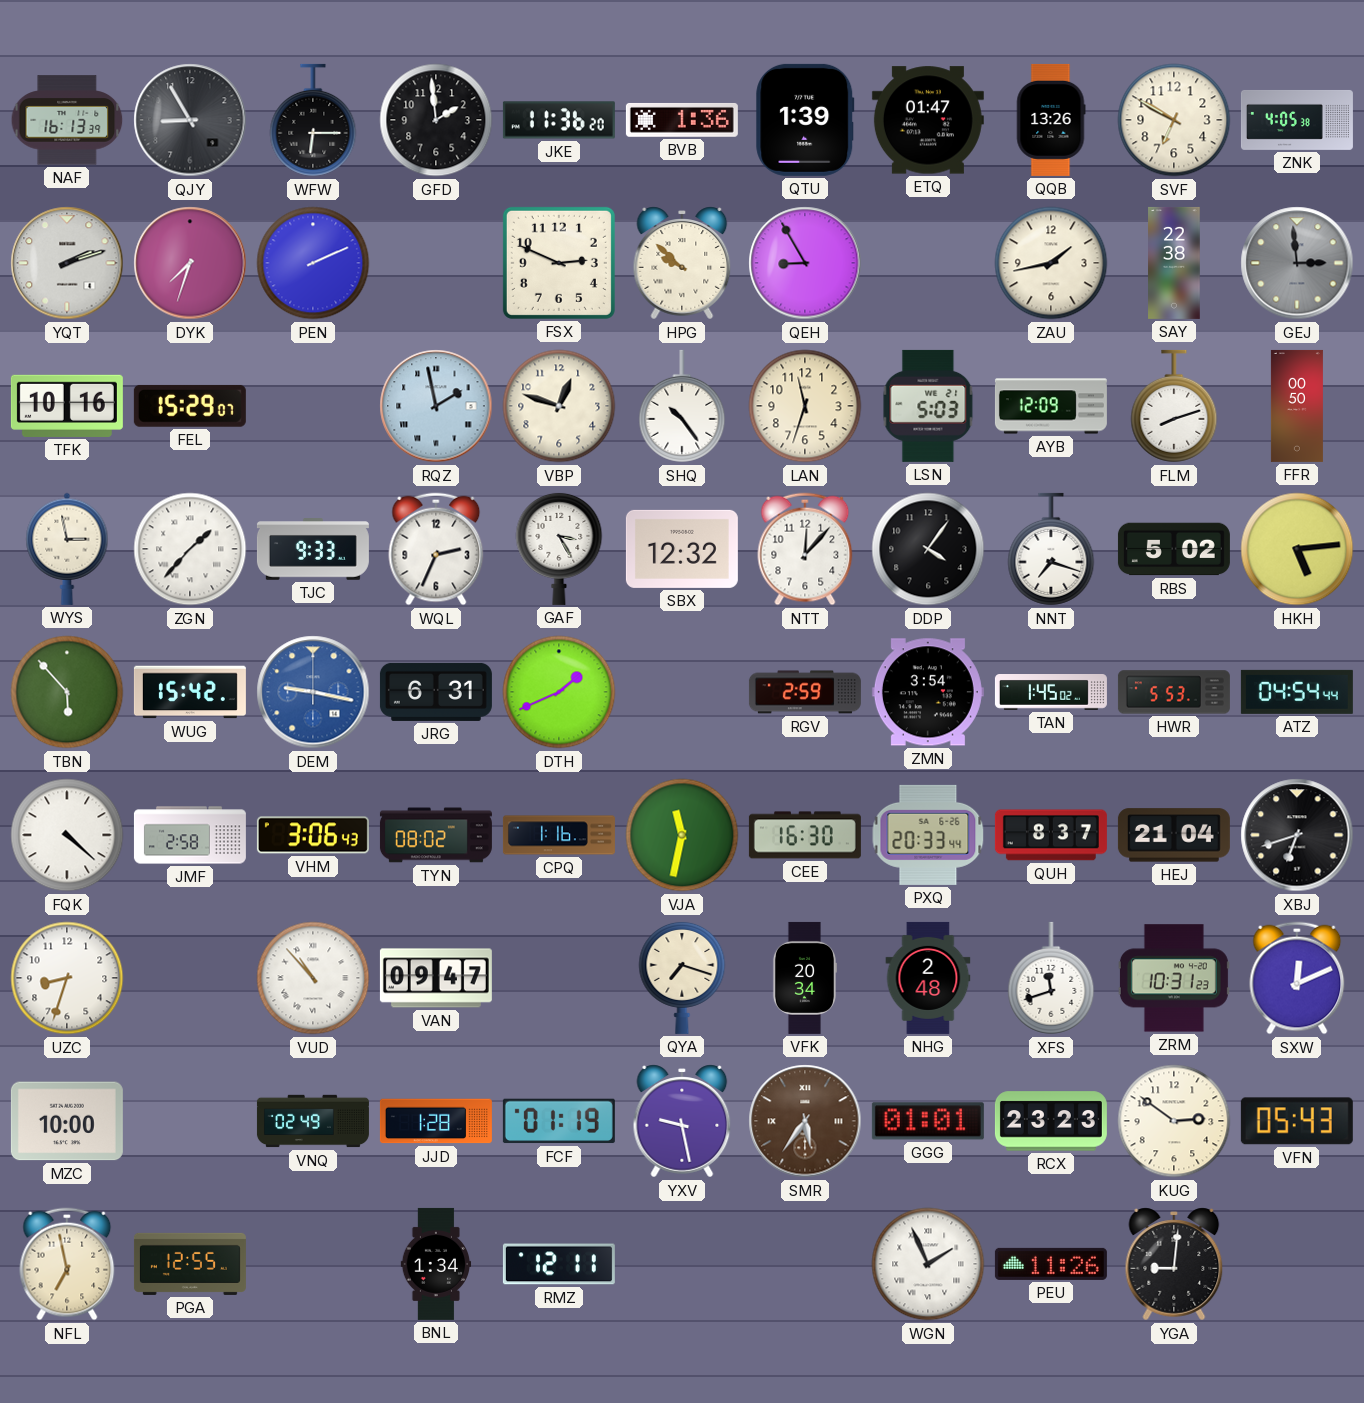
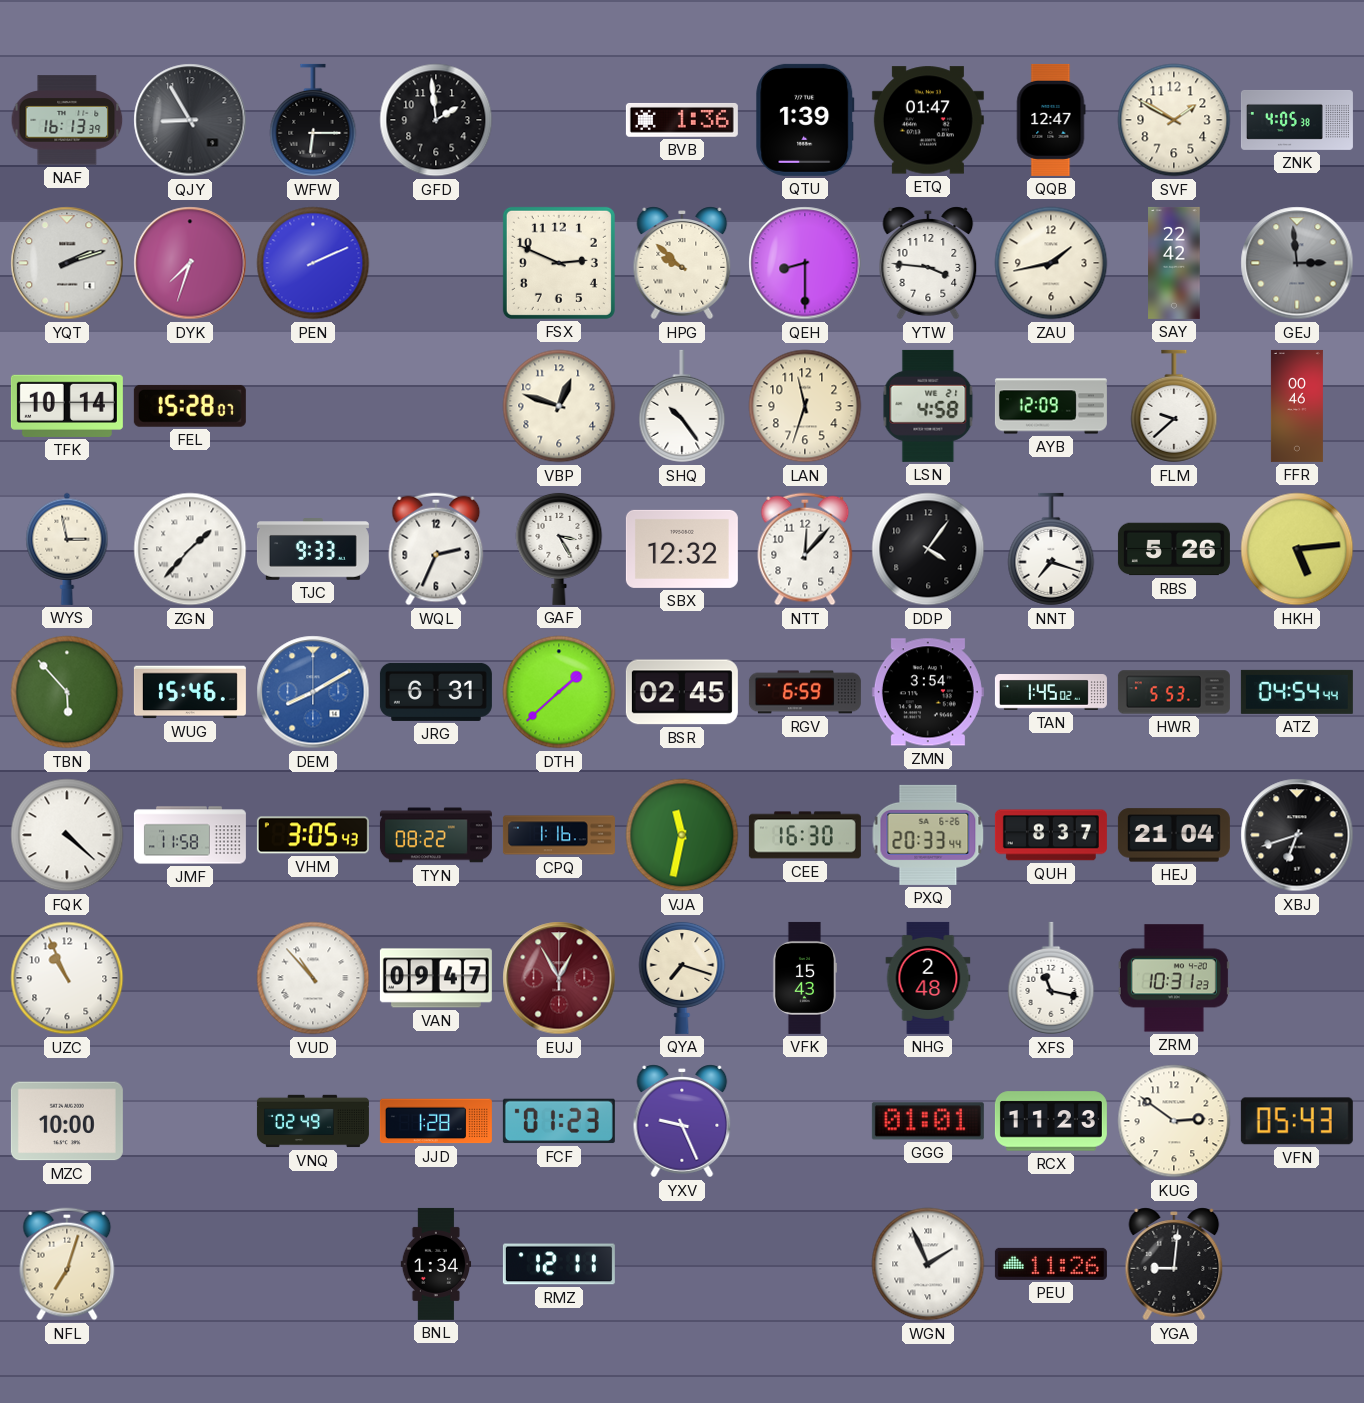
JKE: 11:36 -> none (559, 120)
QQB: 13:26 -> 12:47 (1051, 120)
SVF: 6:50 -> 1:50 (1174, 120)
QEH: 8:55 -> 8:30 (805, 263)
YTW: none -> 3:46 (928, 263)
SAY: 22:38 -> 22:42 (1174, 263)
TFK: 10:16 -> 10:14 (67, 406)
FEL: 15:29 -> 15:28 (190, 406)
RQZ: 1:58 -> none (436, 406)
LSN: 5:03 -> 4:58 (928, 406)
FLM: 8:12 -> 9:38 (1174, 406)
FFR: 00:50 -> 00:46 (1297, 406)
RBS: 5:02 -> 5:26 (1174, 549)
WUG: 15:42 -> 15:46 (190, 692)
DEM: 9:17 -> 8:10 (313, 692)
DTH: 1:41 -> 1:38 (559, 692)
BSR: none -> 02:45 (682, 692)
RGV: 2:59 -> 6:59 (805, 692)
JMF: 2:58 -> 11:58 (190, 835)
VHM: 3:06 -> 3:05 (313, 835)
TYN: 08:02 -> 08:22 (436, 835)
UZC: 8:33 -> 10:56 (67, 978)
EUJ: none -> 12:55 (559, 978)
VFK: 20:34 -> 15:43 (804, 978)
XFS: 11:42 -> 11:17 (1051, 978)
SXW: 12:11 -> none (1297, 978)
FCF: 01:19 -> 01:23 (559, 1121)
YXV: 9:28 -> 9:26 (682, 1121)
SMR: 5:36 -> none (805, 1121)
RCX: 23:23 -> 11:23 (1051, 1121)
NFL: 6:58 -> 7:03 (67, 1264)
PGA: 12:55 -> none (190, 1264)
